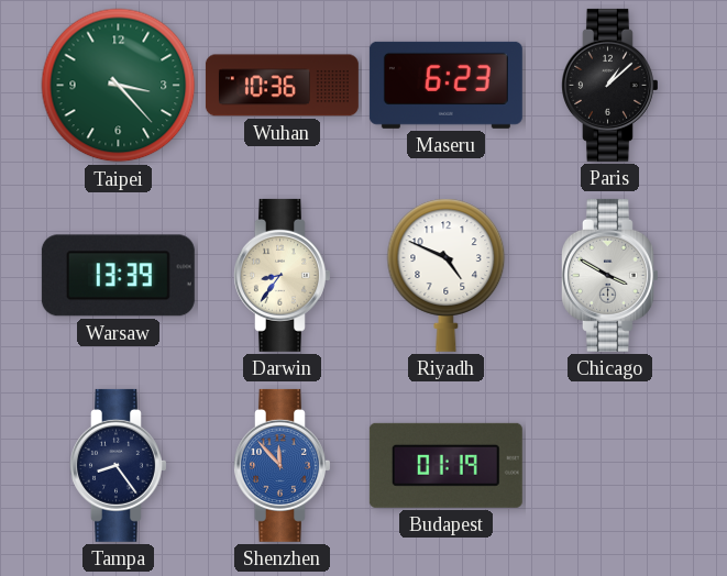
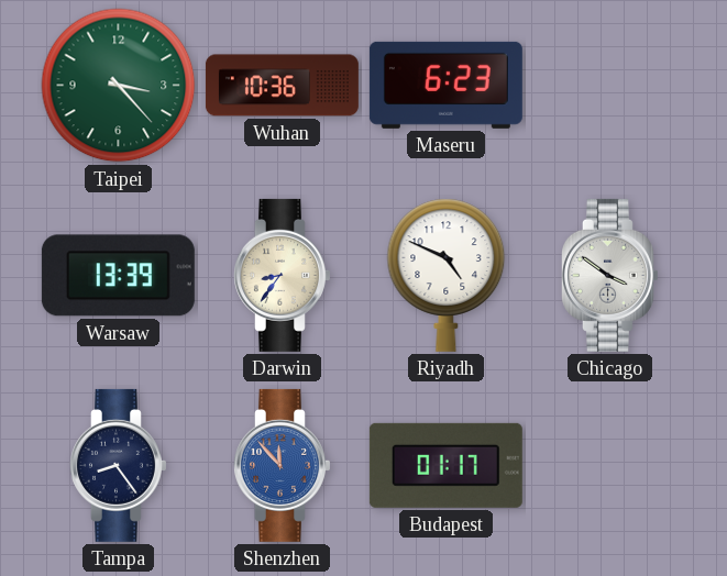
Paris: 1:08 -> none (610, 85)
Chicago: 3:50 -> 3:51 (610, 275)
Budapest: 01:19 -> 01:17 (445, 465)
